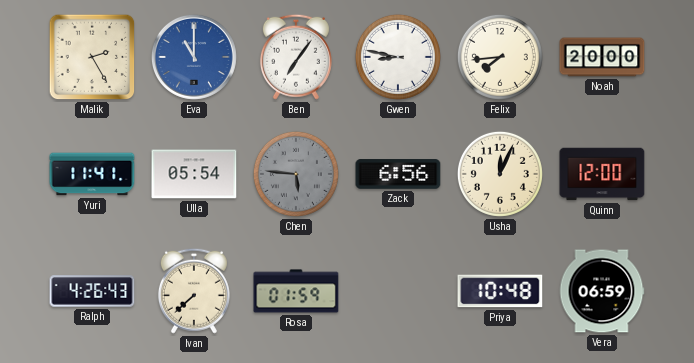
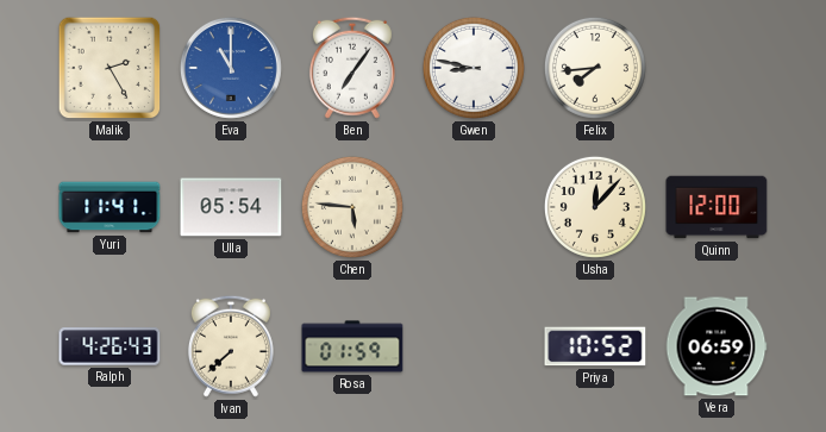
Noah: 20:00 -> none (602, 57)
Chen dial: grey -> cream (352, 207)
Zack: 6:56 -> none (398, 174)
Usha: 12:04 -> 12:07 (595, 207)
Priya: 10:48 -> 10:52 (595, 346)
